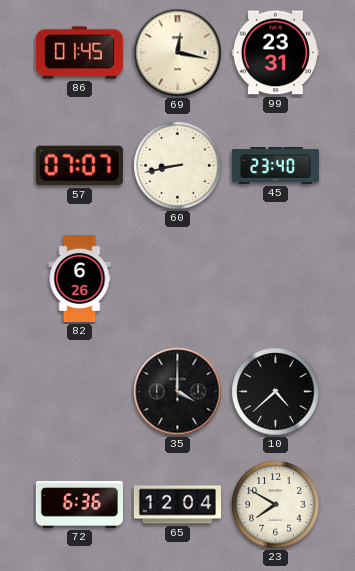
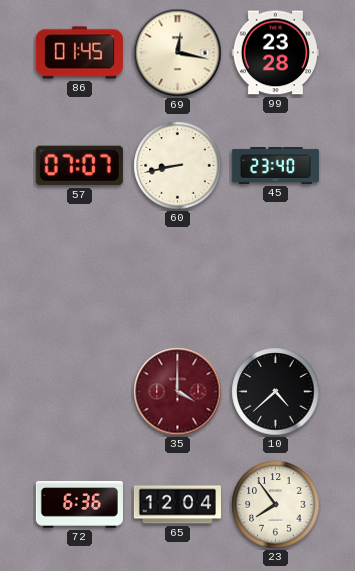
99: 23:31 -> 23:28 (275, 53)
82: 6:26 -> none (80, 278)
35 dial: black -> burgundy (178, 392)
23: 7:50 -> 7:54 (276, 505)
